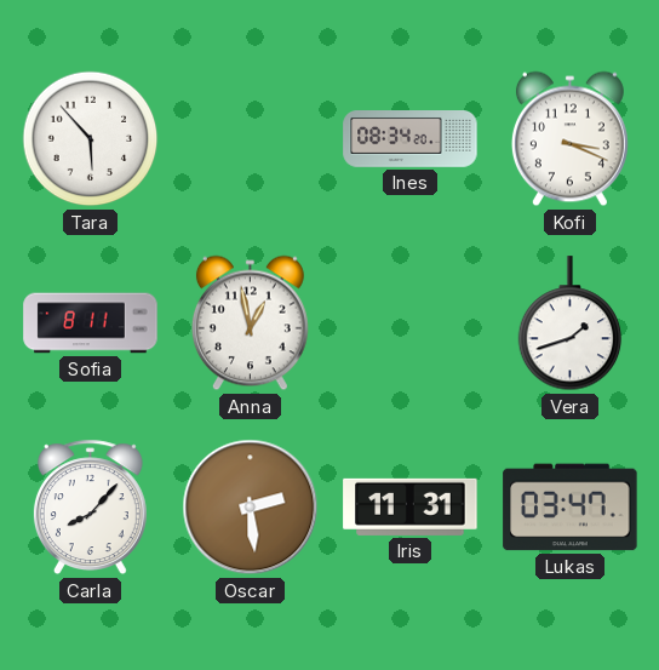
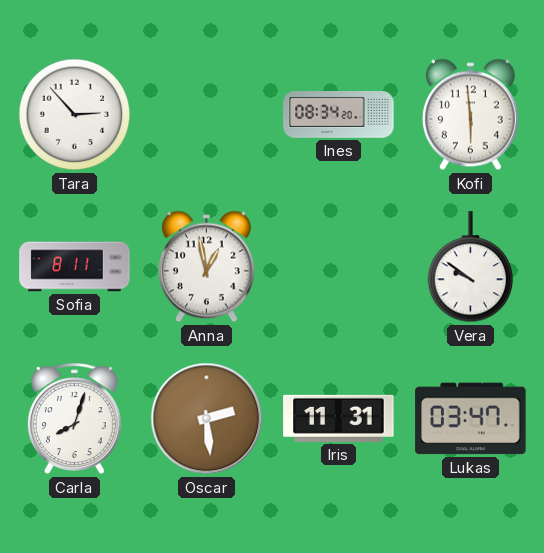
Tara: 5:53 -> 2:53 (75, 115)
Kofi: 3:19 -> 5:59 (470, 115)
Vera: 1:42 -> 9:51 (471, 267)
Carla: 8:07 -> 8:03 (74, 419)
